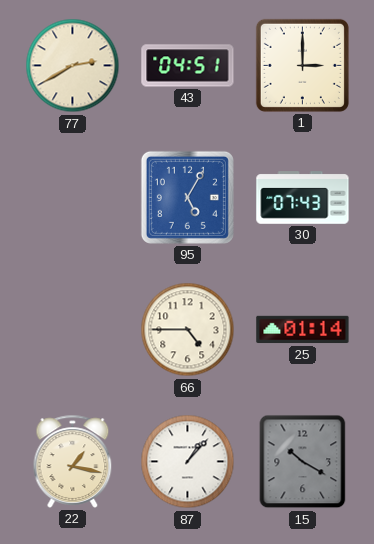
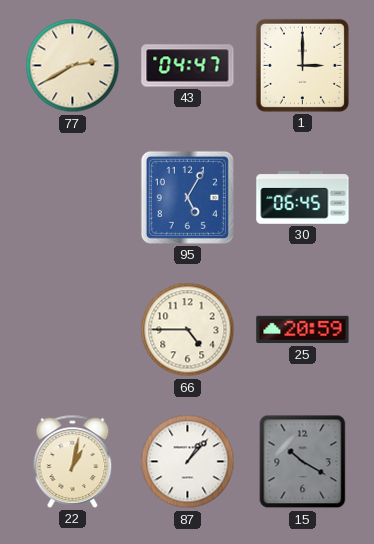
43: 04:51 -> 04:47 (188, 66)
30: 07:43 -> 06:45 (303, 198)
25: 01:14 -> 20:59 (303, 330)
22: 1:17 -> 1:02 (73, 461)
